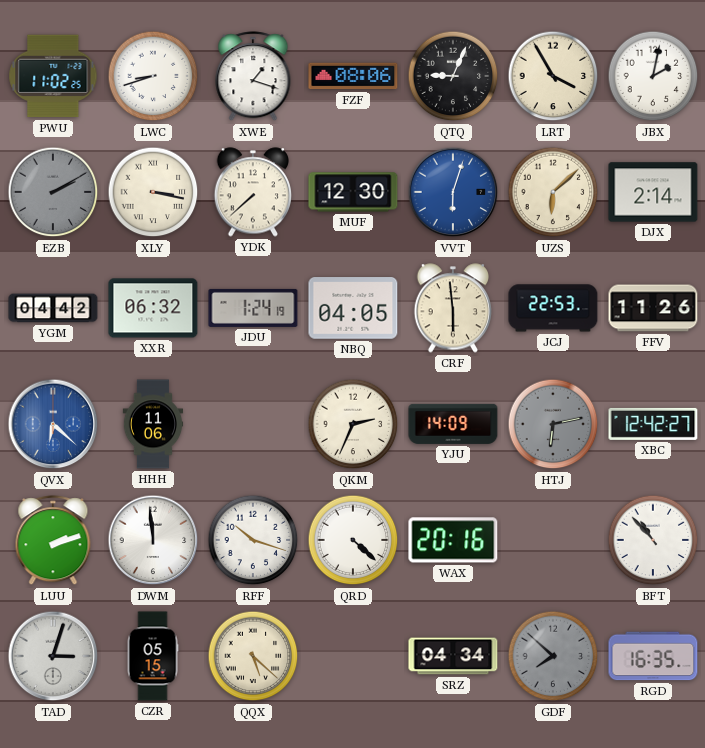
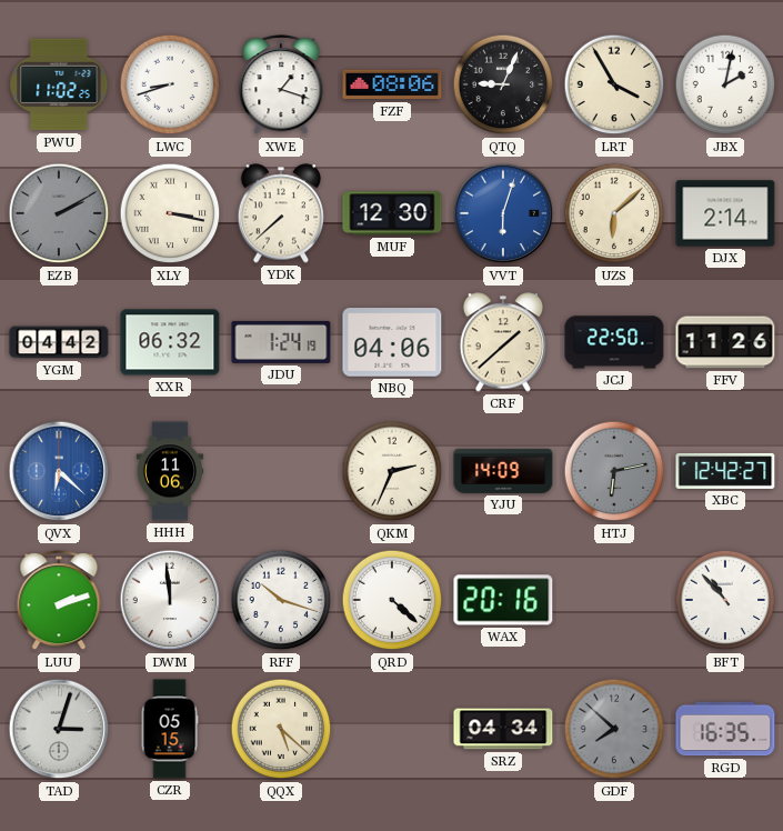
NBQ: 04:05 -> 04:06 (392, 342)
CRF: 5:59 -> 1:38 (503, 342)
JCJ: 22:53 -> 22:50 (614, 342)
